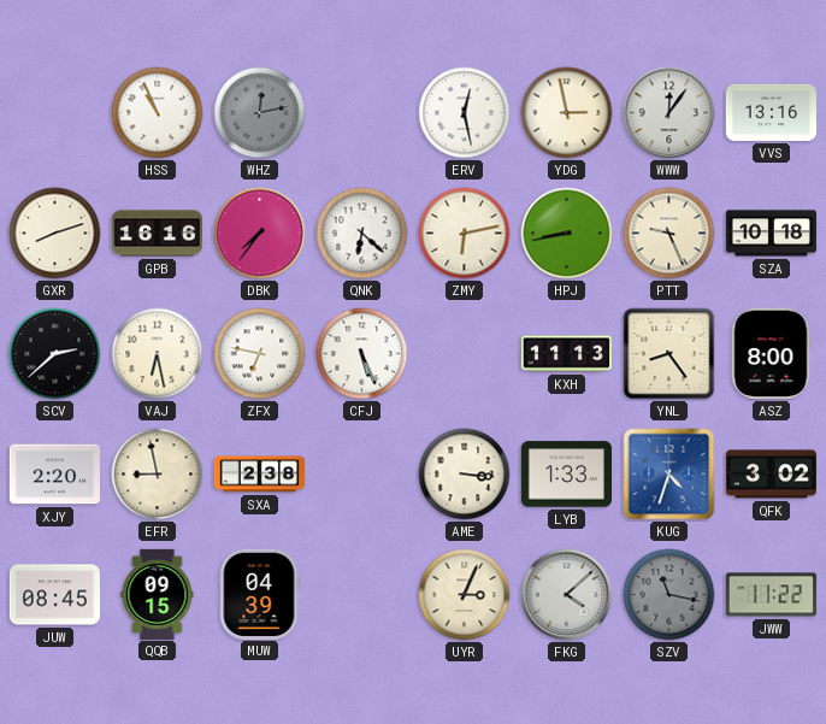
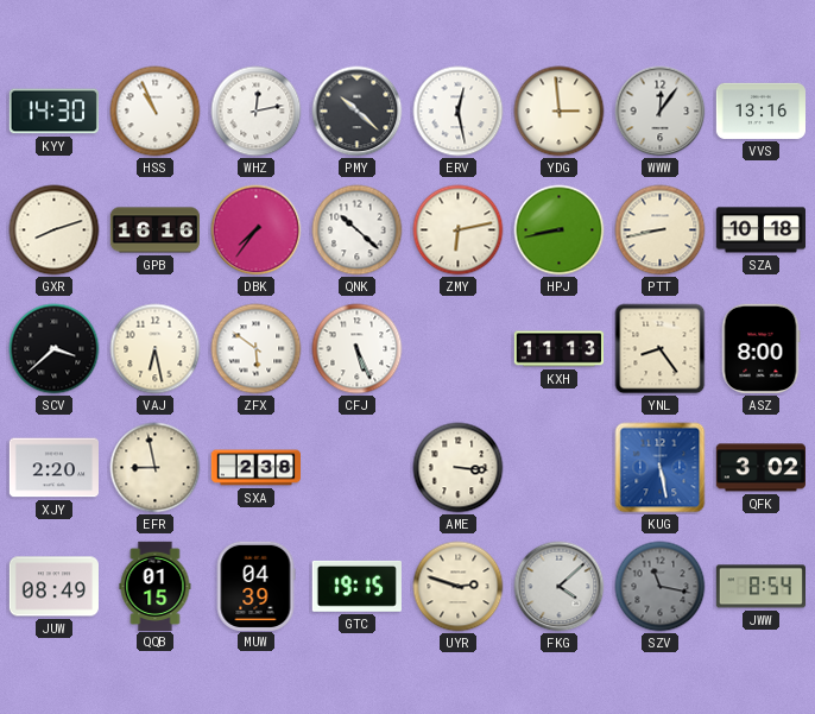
KYY: none -> 14:30 (53, 112)
WHZ dial: grey -> white (257, 112)
PMY: none -> 10:22 (358, 112)
YDG: 2:58 -> 2:59 (560, 112)
QNK: 6:22 -> 10:22 (358, 230)
PTT: 9:26 -> 8:43 (661, 230)
SCV: 2:38 -> 3:38 (55, 349)
ZFX: 6:47 -> 5:51 (257, 349)
LYB: 1:33 -> none (566, 475)
KUG: 4:33 -> 5:28 (661, 468)
JUW: 08:45 -> 08:49 (53, 587)
QQB: 09:15 -> 01:15 (156, 586)
GTC: none -> 19:15 (356, 586)
UYR: 3:04 -> 2:48 (459, 587)
JWW: 11:22 -> 8:54 (760, 587)
